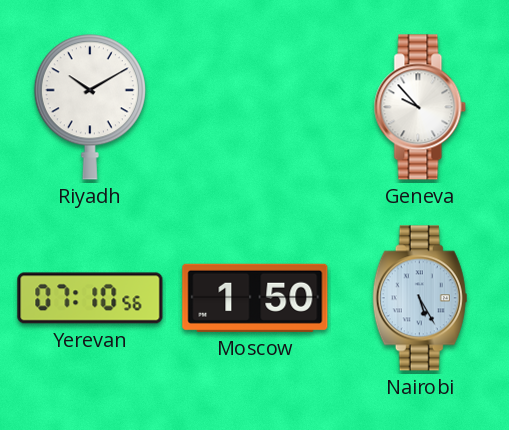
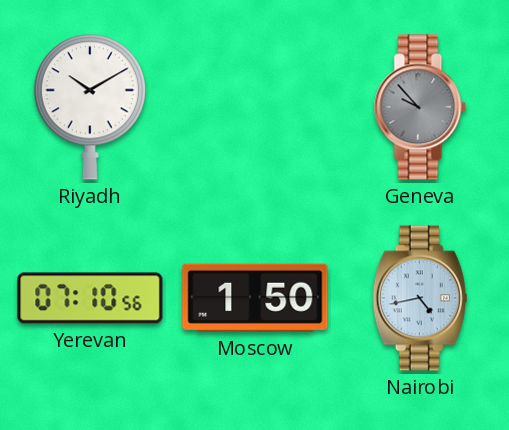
Geneva dial: white -> grey (420, 107)
Nairobi: 5:25 -> 4:43 (420, 298)
